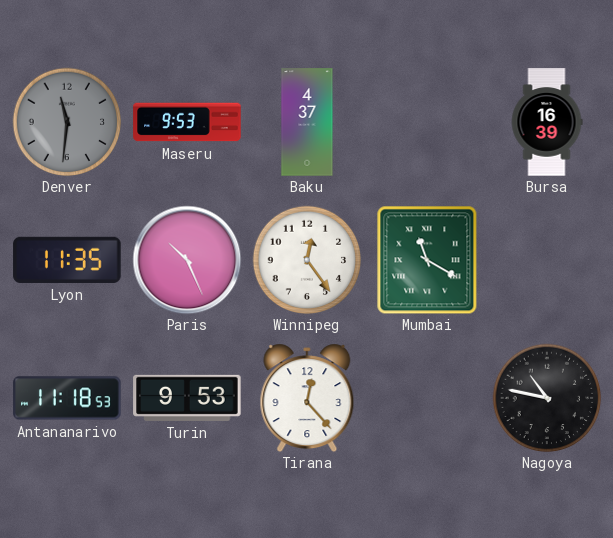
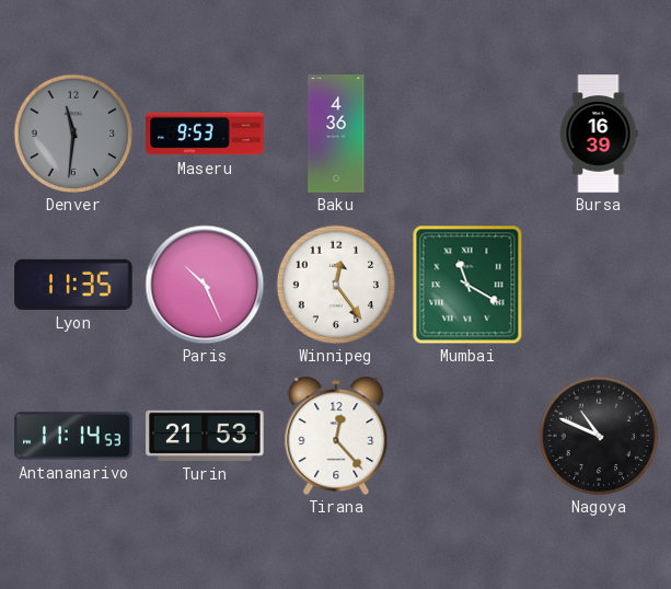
Baku: 4:37 -> 4:36 (336, 134)
Antananarivo: 11:18 -> 11:14 (73, 436)
Turin: 9:53 -> 21:53 (205, 436)
Nagoya: 10:47 -> 10:49 (599, 436)
